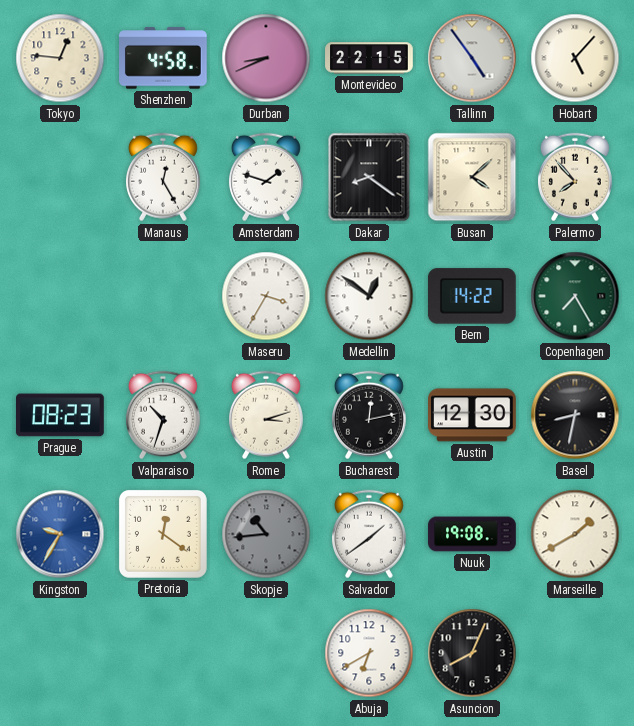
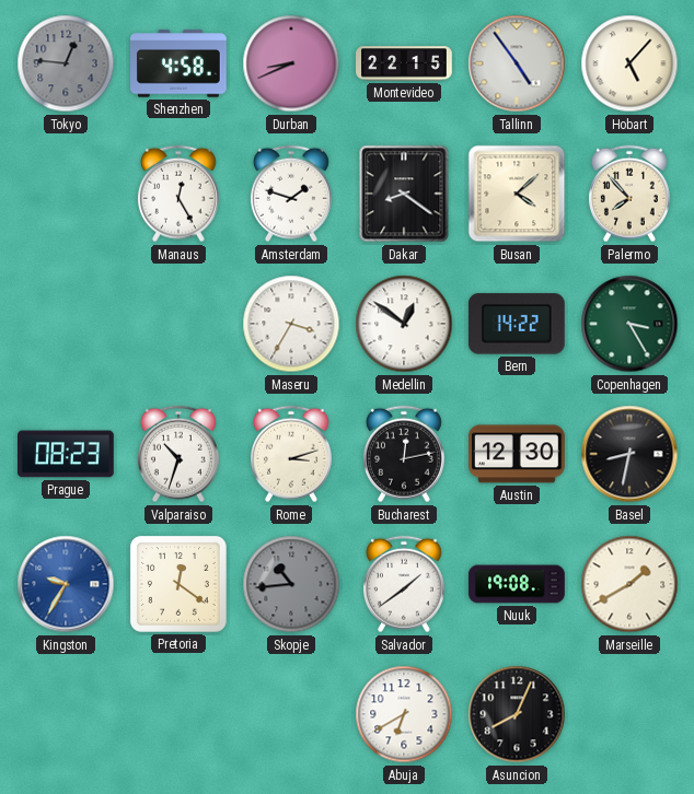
Tokyo dial: cream -> grey (66, 63)
Copenhagen: 7:25 -> 3:25 (629, 324)
